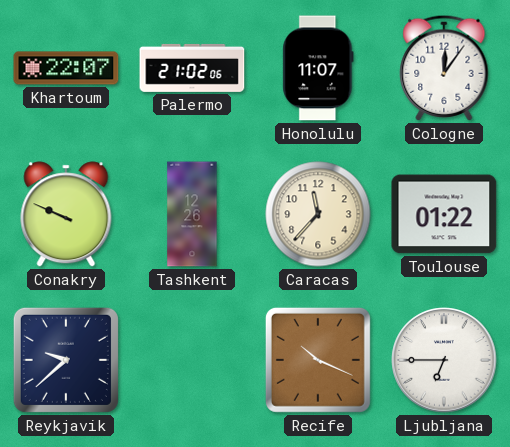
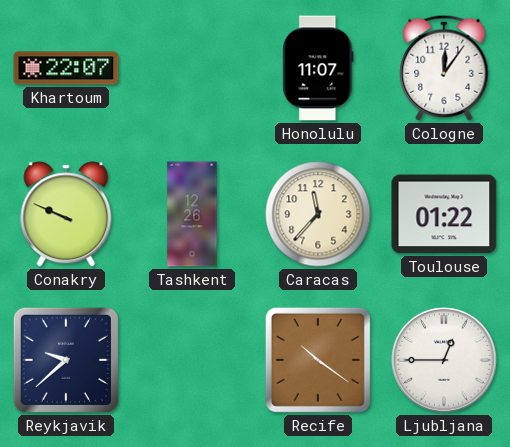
Palermo: 21:02 -> none (192, 68)
Recife: 10:19 -> 10:21 (318, 360)
Ljubljana: 6:45 -> 12:45 (444, 360)
